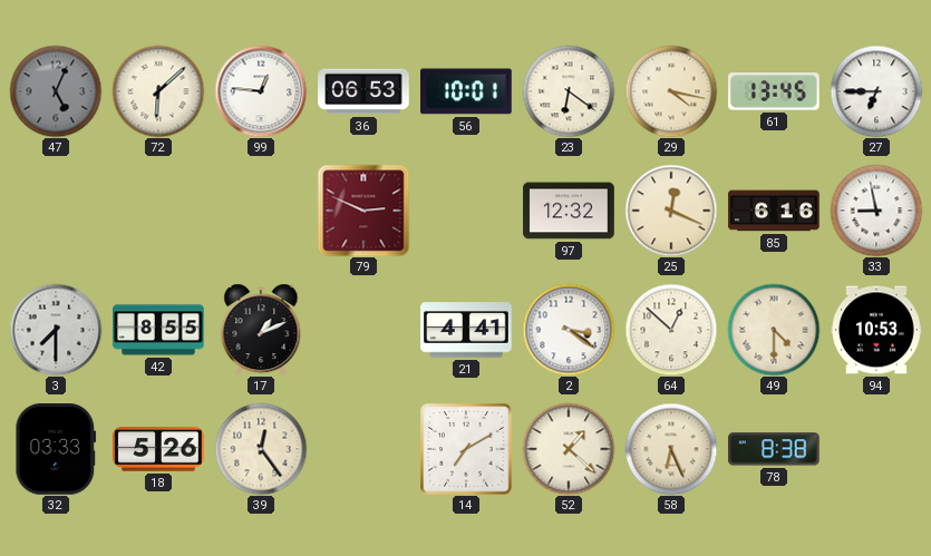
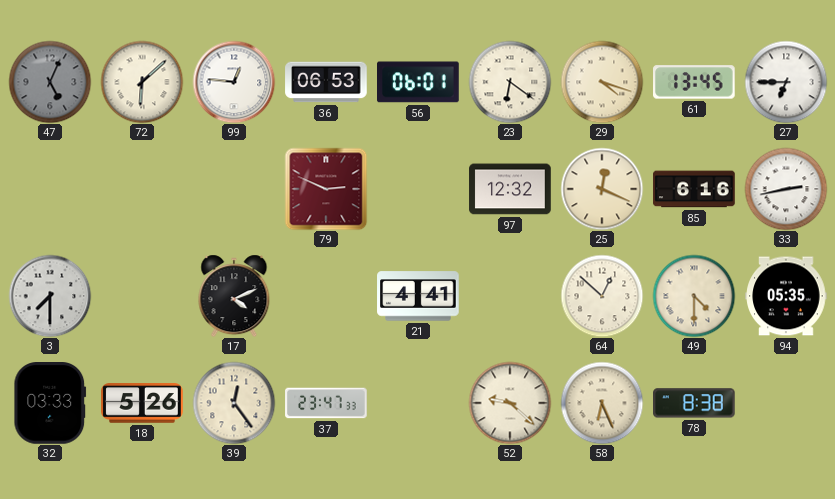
56: 10:01 -> 06:01 (419, 82)
29: 4:17 -> 4:18 (602, 82)
33: 8:58 -> 2:43 (786, 189)
42: 8:55 -> none (158, 330)
17: 1:11 -> 4:11 (234, 296)
2: 3:21 -> none (569, 330)
94: 10:53 -> 05:35 (786, 296)
37: none -> 23:47 (326, 403)
14: 7:10 -> none (466, 449)
52: 1:22 -> 9:22 (510, 403)
